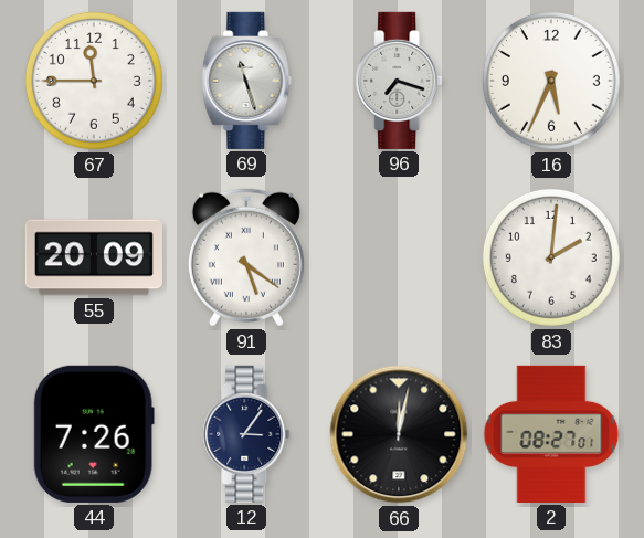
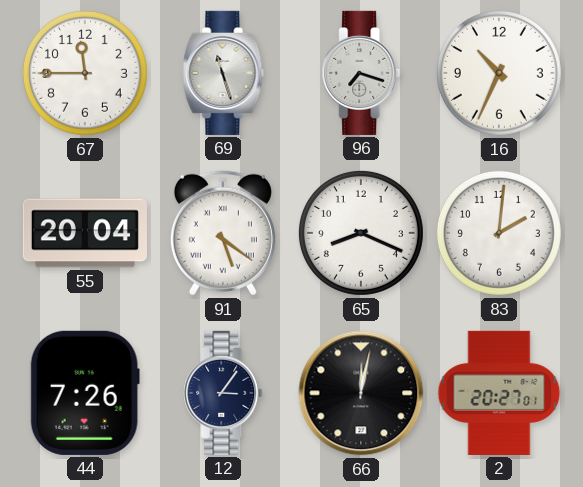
16: 5:34 -> 10:34 (499, 73)
55: 20:09 -> 20:04 (85, 233)
65: none -> 8:19 (361, 233)
2: 08:27 -> 20:27 (499, 393)
